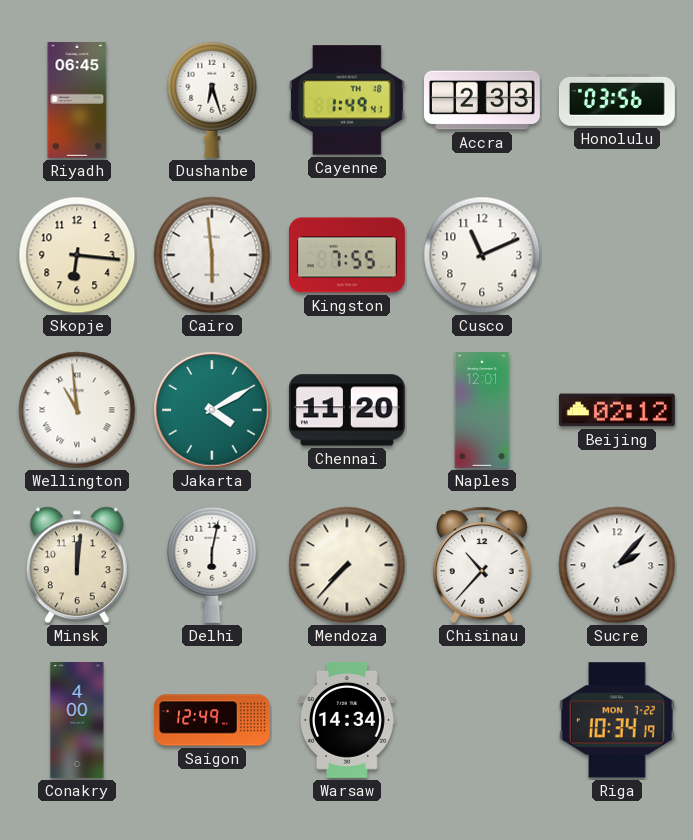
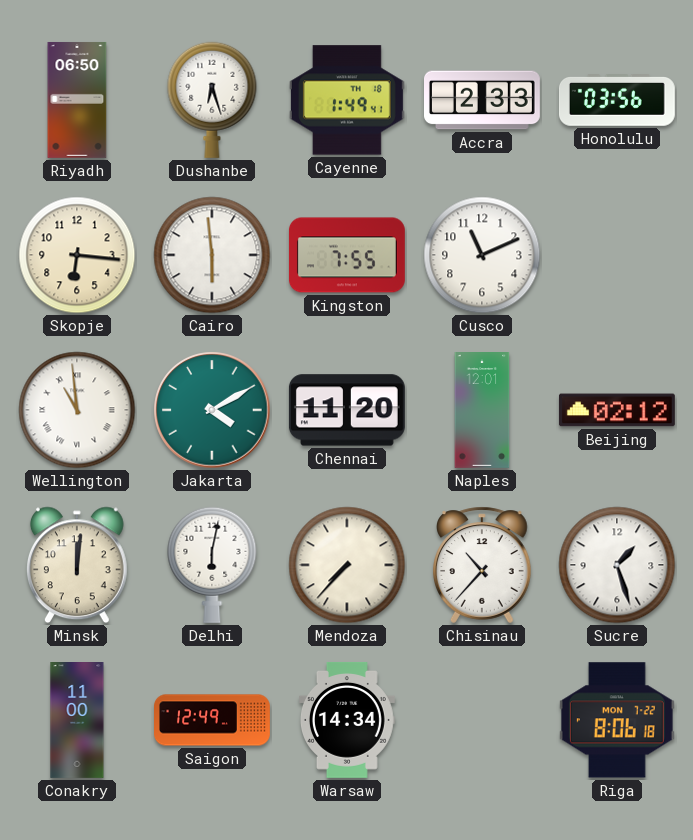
Riyadh: 06:45 -> 06:50 (77, 100)
Sucre: 2:07 -> 1:27 (617, 565)
Conakry: 4:00 -> 11:00 (77, 721)
Riga: 10:34 -> 8:06 (617, 720)
